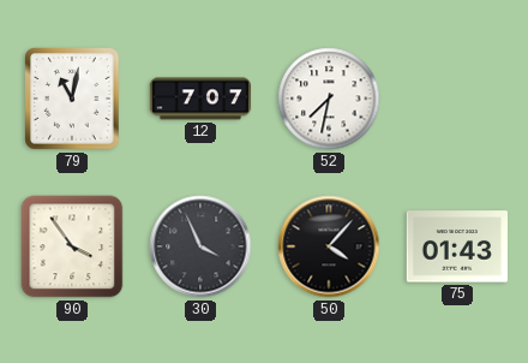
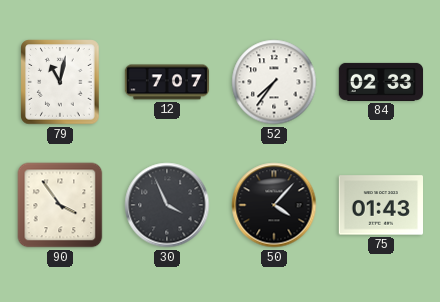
52: 7:32 -> 7:36 (274, 82)
84: none -> 02:33 (381, 82)
